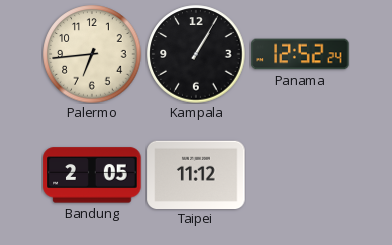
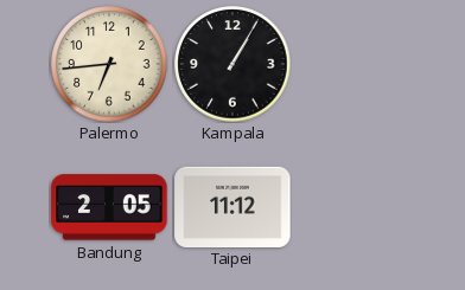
Panama: 12:52 -> none (300, 54)
